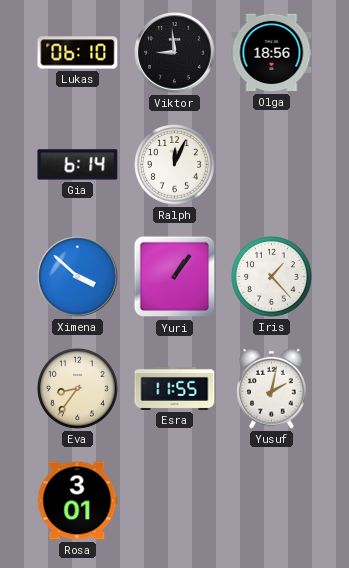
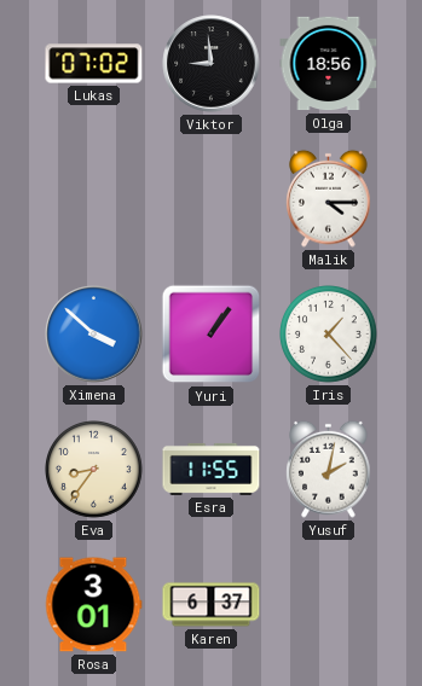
Lukas: 06:10 -> 07:02 (94, 64)
Gia: 6:14 -> none (78, 165)
Ralph: 12:04 -> none (175, 165)
Malik: none -> 4:15 (329, 198)
Karen: none -> 6:37 (212, 605)
